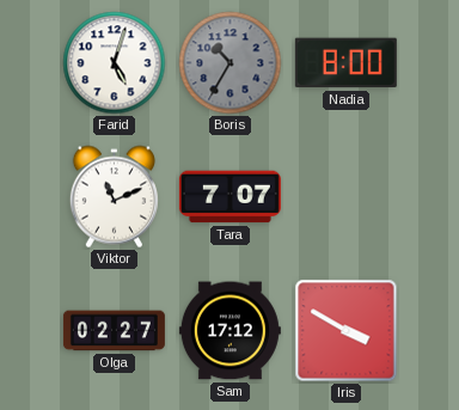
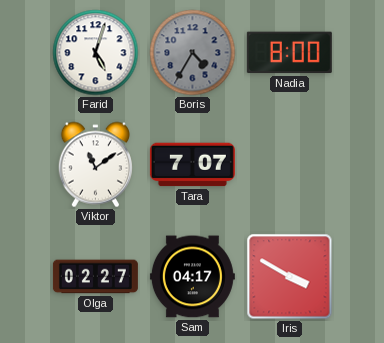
Boris: 10:35 -> 4:35 (193, 53)
Viktor: 11:11 -> 11:09 (95, 165)
Sam: 17:12 -> 04:17 (192, 277)
